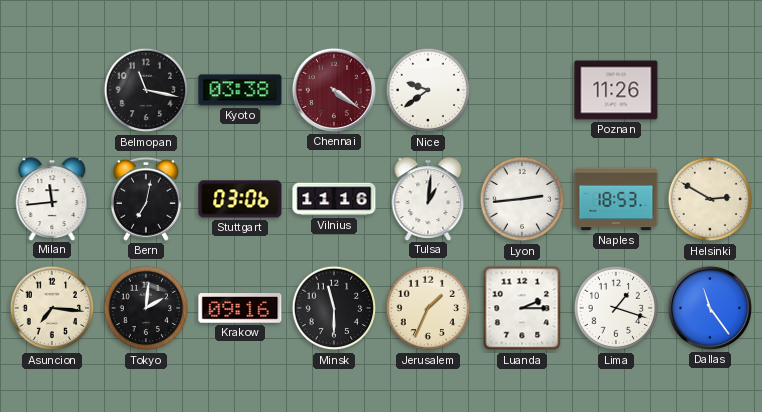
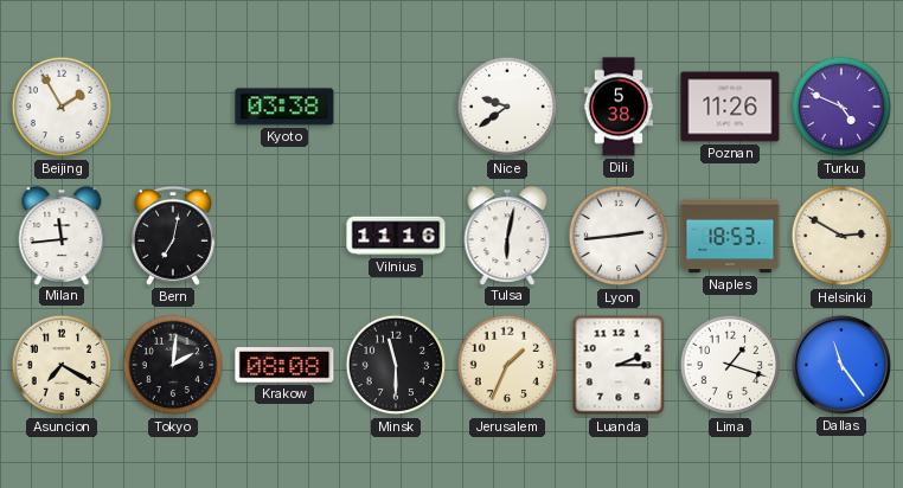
Beijing: none -> 1:55 (62, 107)
Belmopan: 11:17 -> none (146, 90)
Chennai: 4:21 -> none (334, 90)
Dili: none -> 5:38 (619, 107)
Turku: none -> 4:49 (841, 107)
Stuttgart: 03:06 -> none (240, 199)
Tulsa: 1:01 -> 6:02 (507, 236)
Asuncion: 7:16 -> 7:20 (62, 365)
Krakow: 09:16 -> 08:08 (284, 365)
